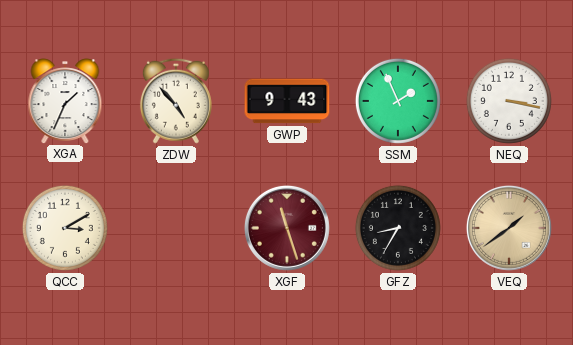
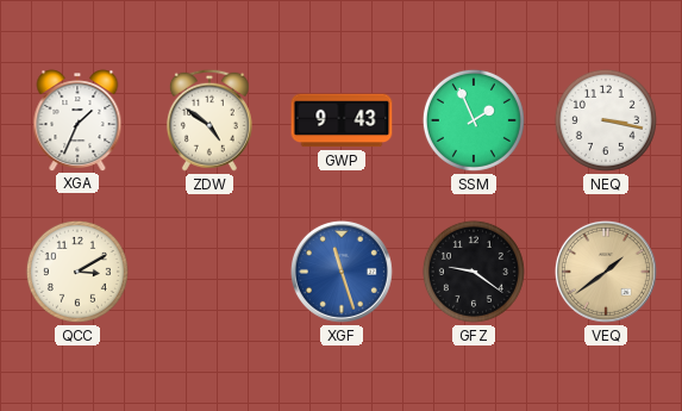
ZDW: 4:53 -> 4:51 (209, 120)
XGF dial: burgundy -> blue (342, 272)
GFZ: 8:35 -> 9:21 (474, 272)
